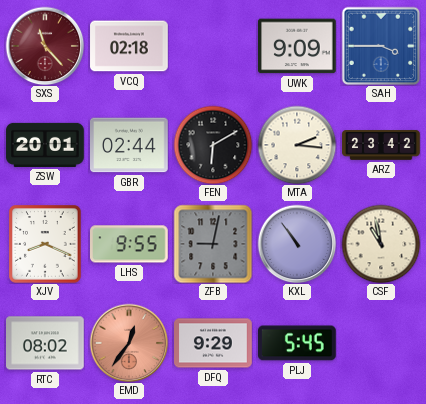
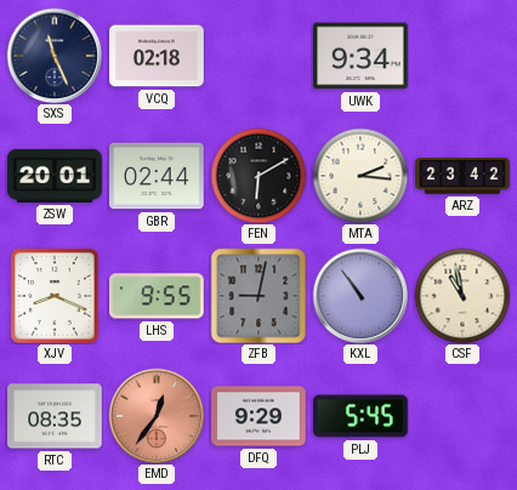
SXS: 11:23 -> 11:26 (55, 56)
SXS dial: burgundy -> navy (55, 56)
UWK: 9:09 -> 9:34 (362, 56)
SAH: 3:45 -> none (381, 46)
RTC: 08:02 -> 08:35 (56, 416)
